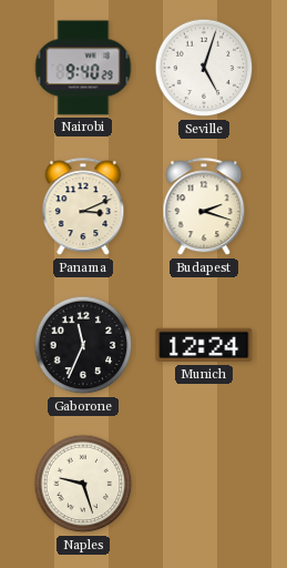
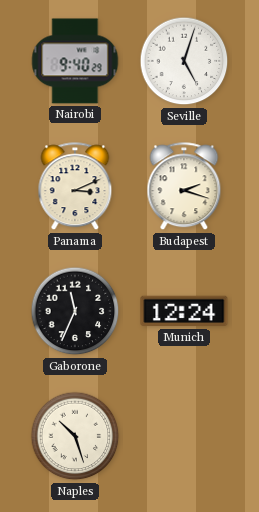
Naples: 9:27 -> 10:27 (75, 436)
